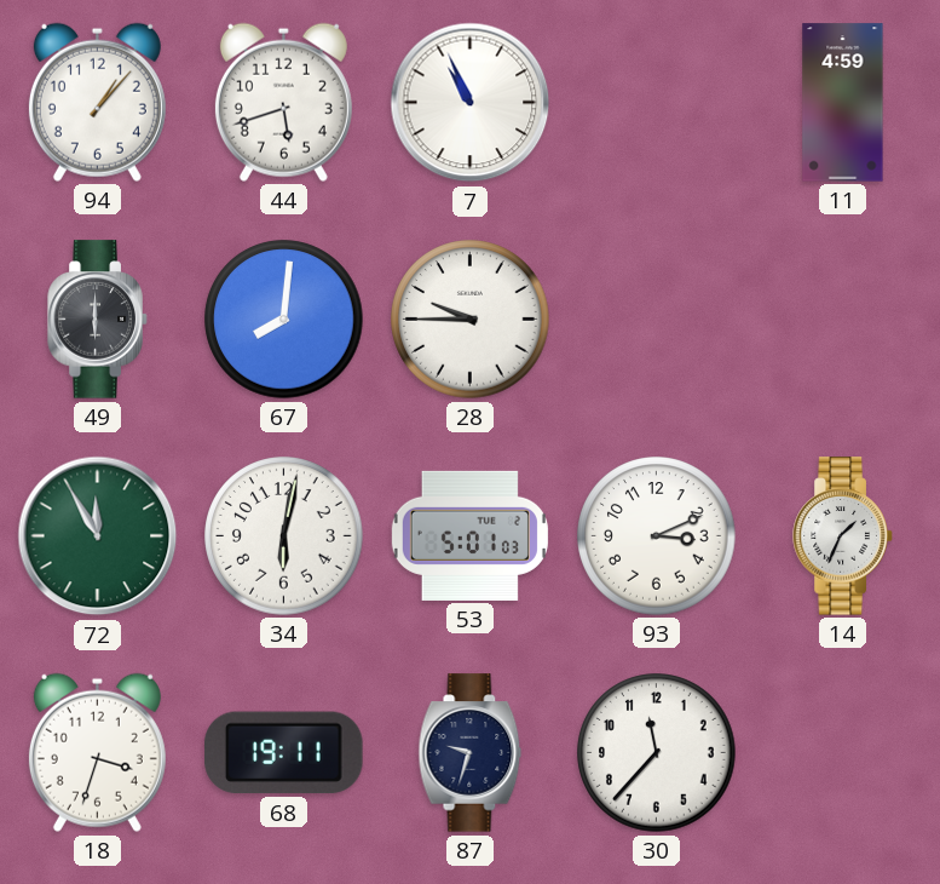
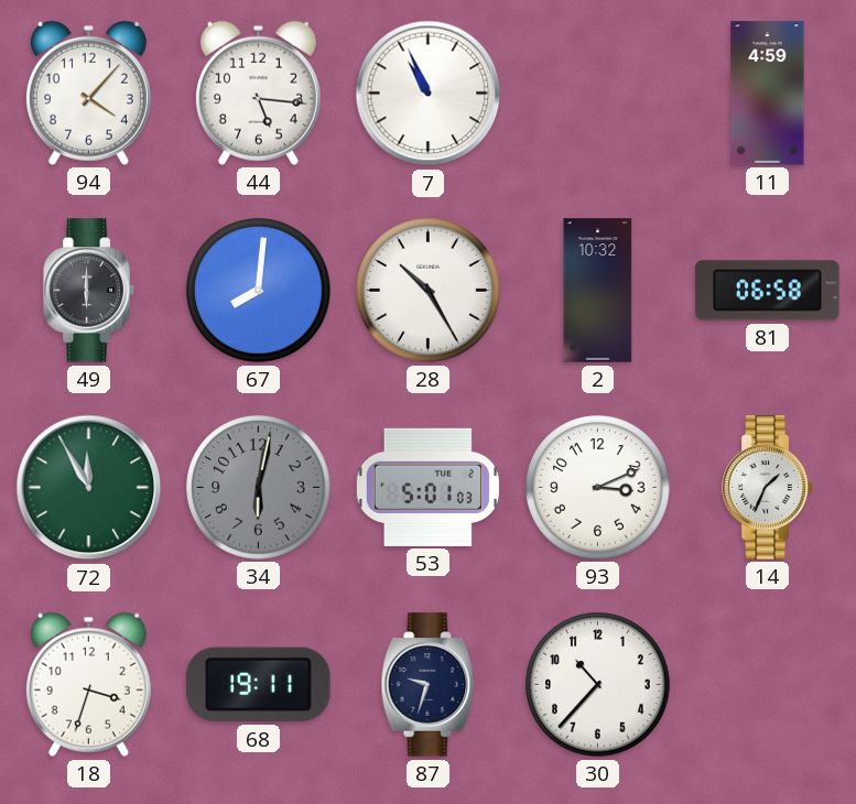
94: 1:07 -> 4:07 (88, 93)
44: 5:42 -> 5:16 (258, 93)
28: 9:45 -> 10:25 (429, 291)
2: none -> 10:32 (598, 291)
81: none -> 06:58 (768, 291)
34 dial: white -> grey (259, 488)
30: 11:37 -> 10:37 (598, 685)
